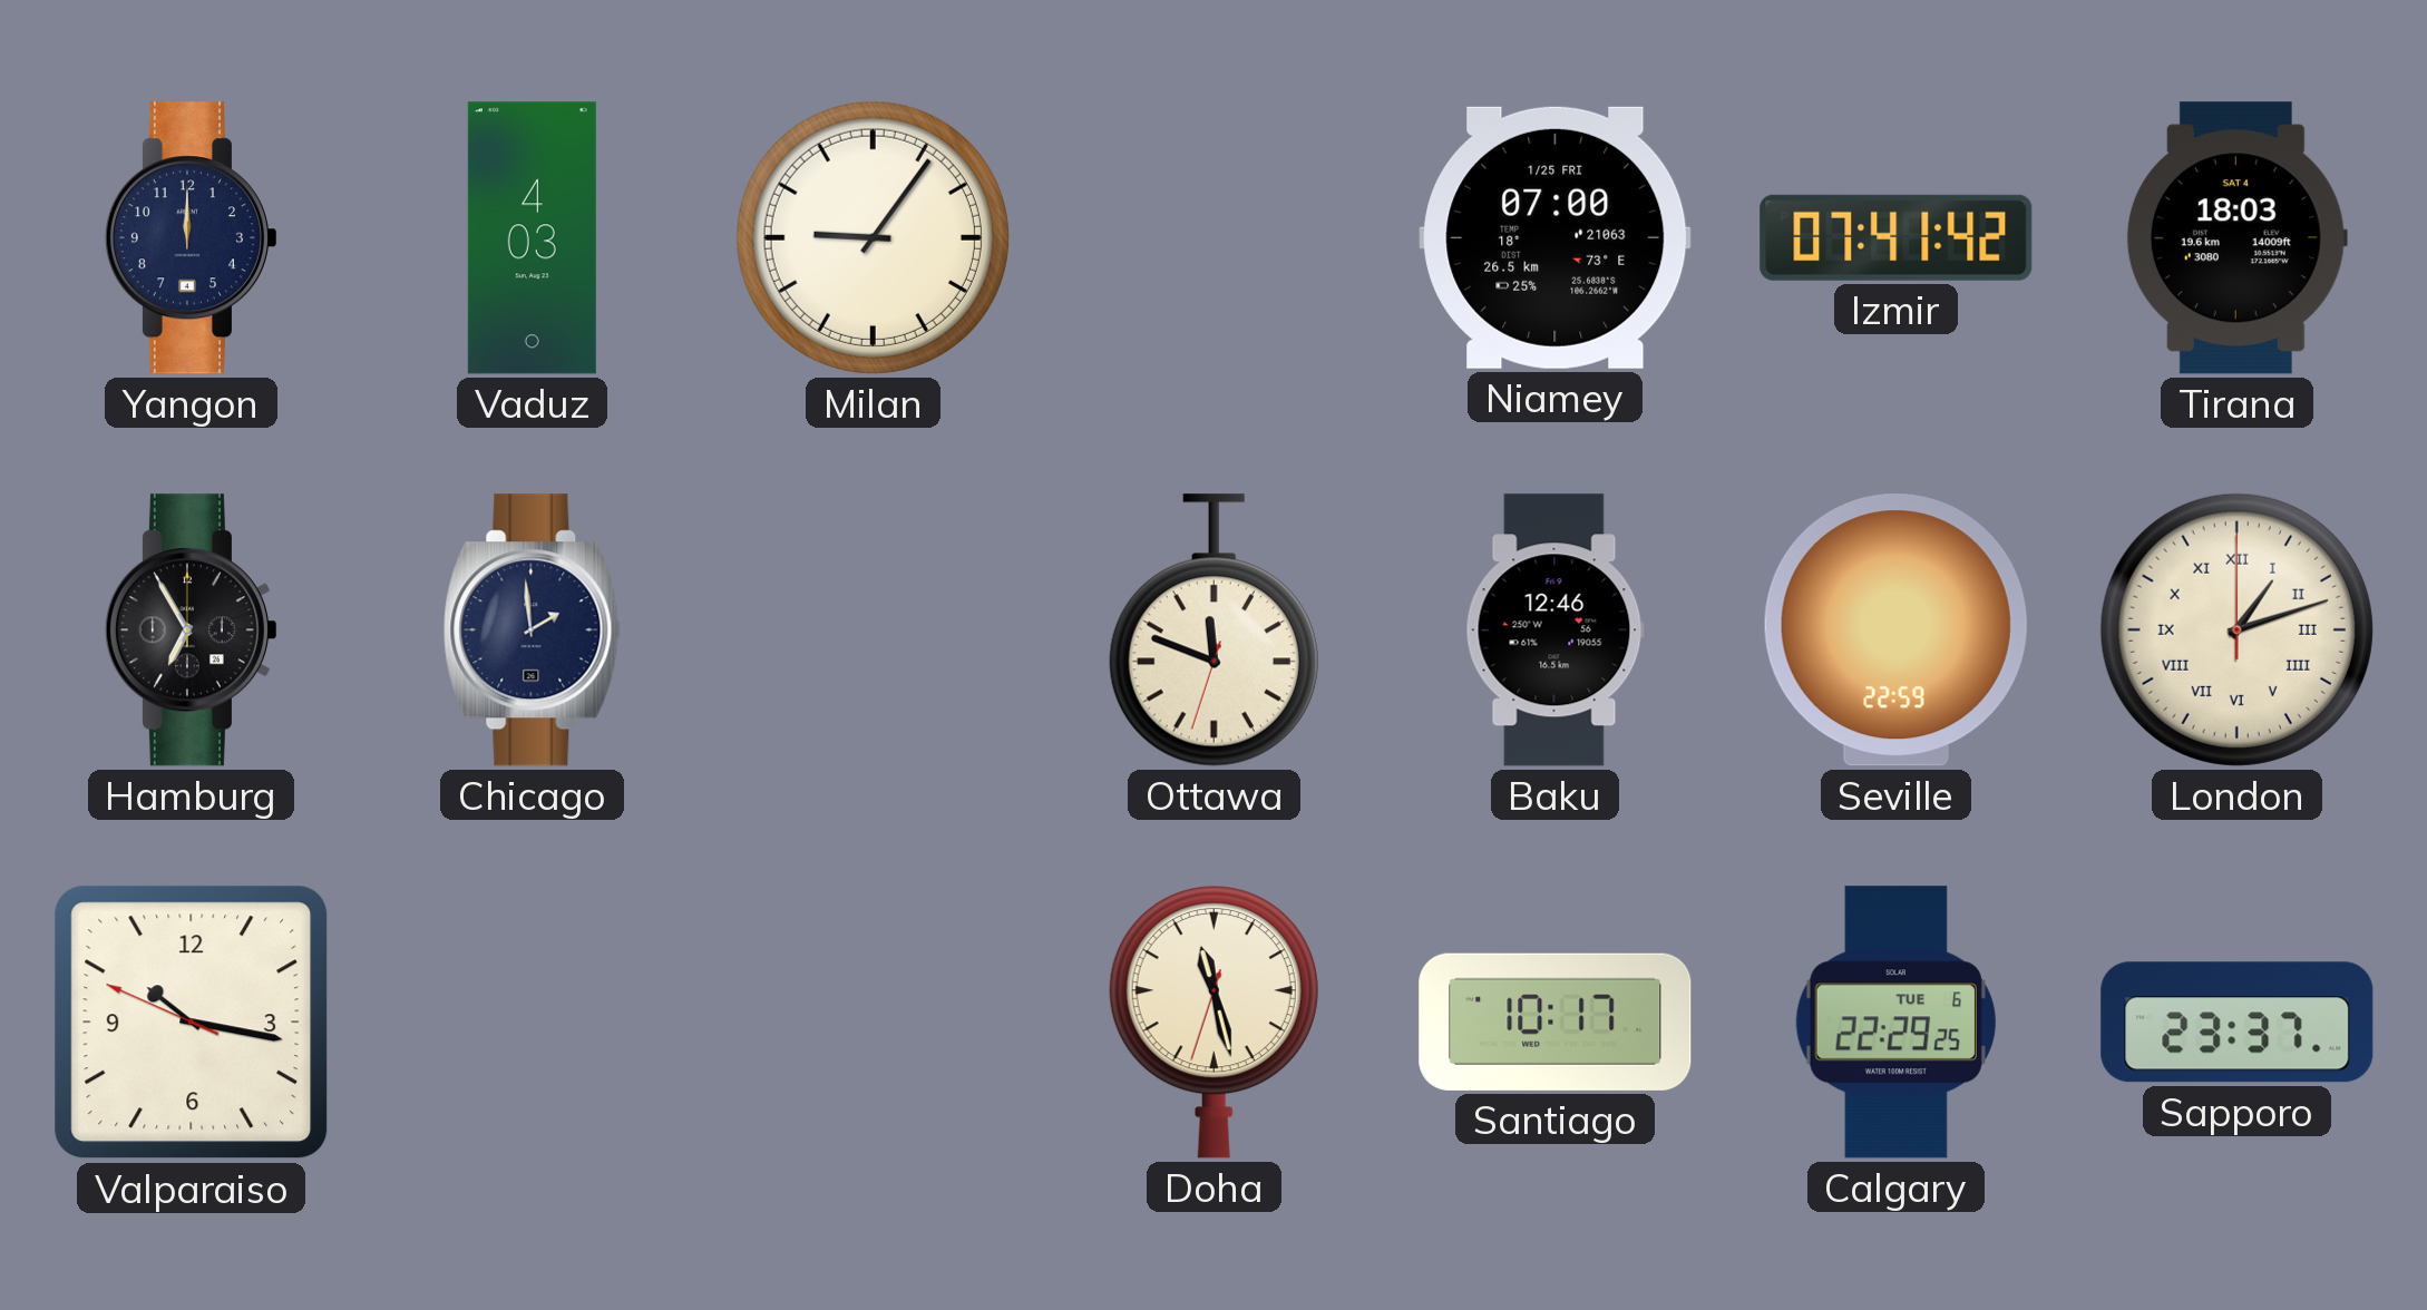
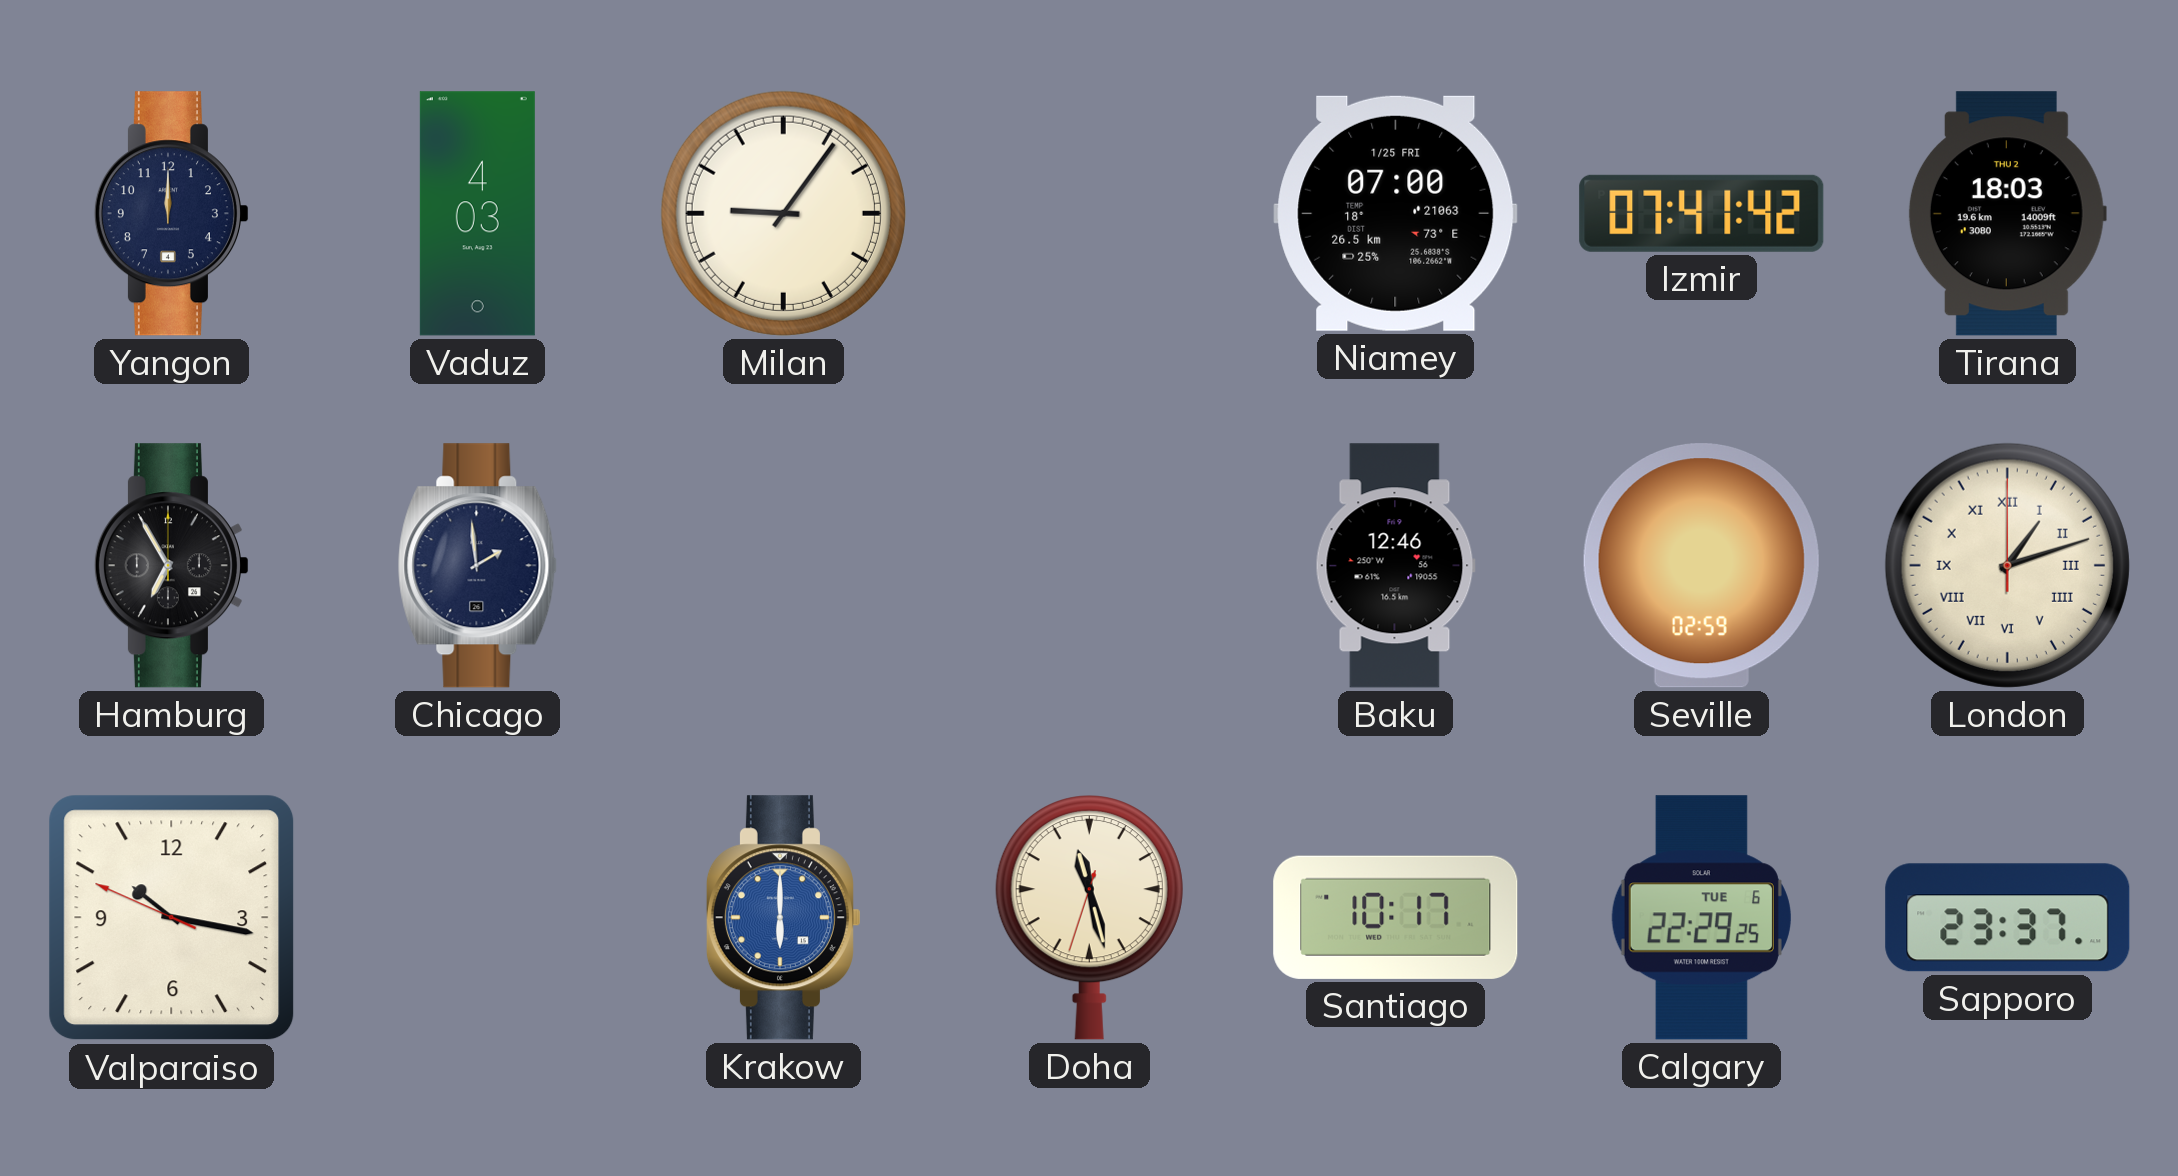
Tirana date: SAT 4 -> THU 2 (2007, 214)
Ottawa: 11:48 -> none (1213, 630)
Seville: 22:59 -> 02:59 (1701, 566)
Krakow: none -> 6:00 (783, 918)
